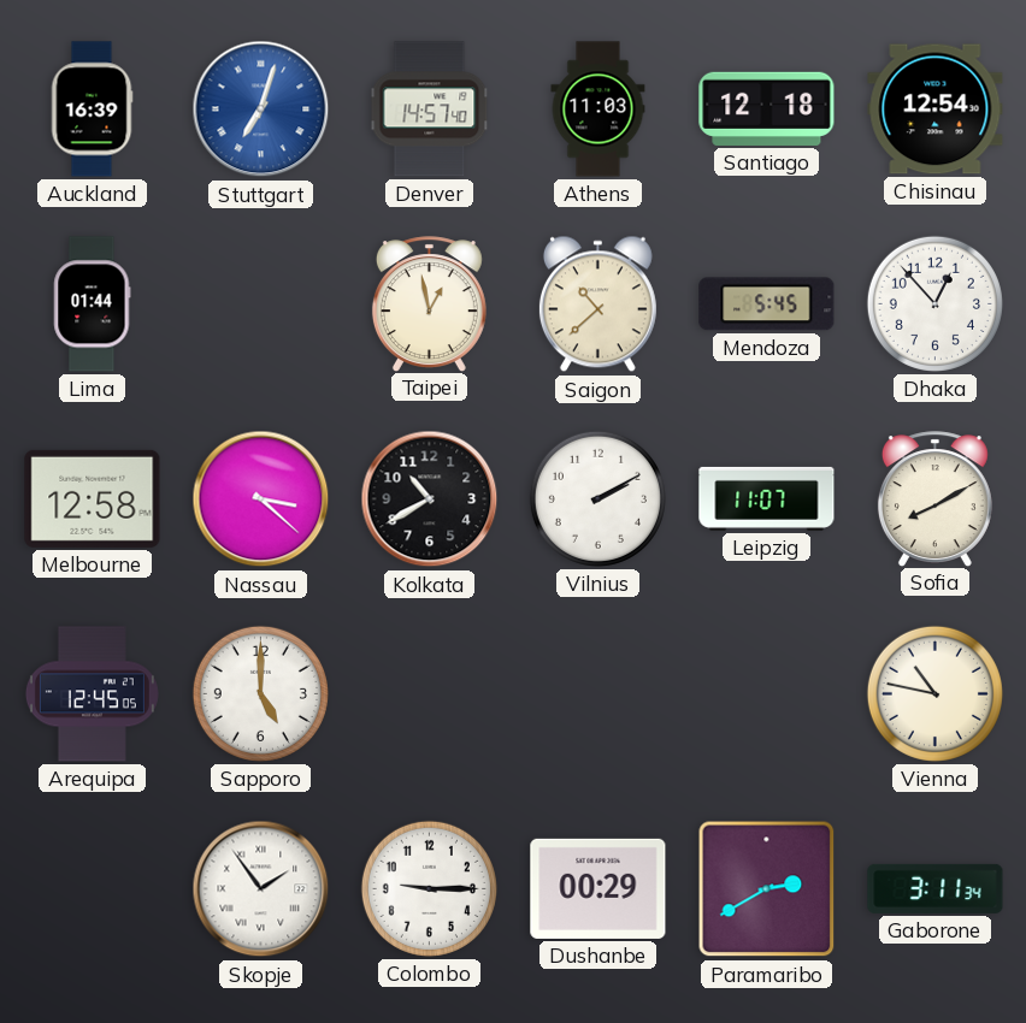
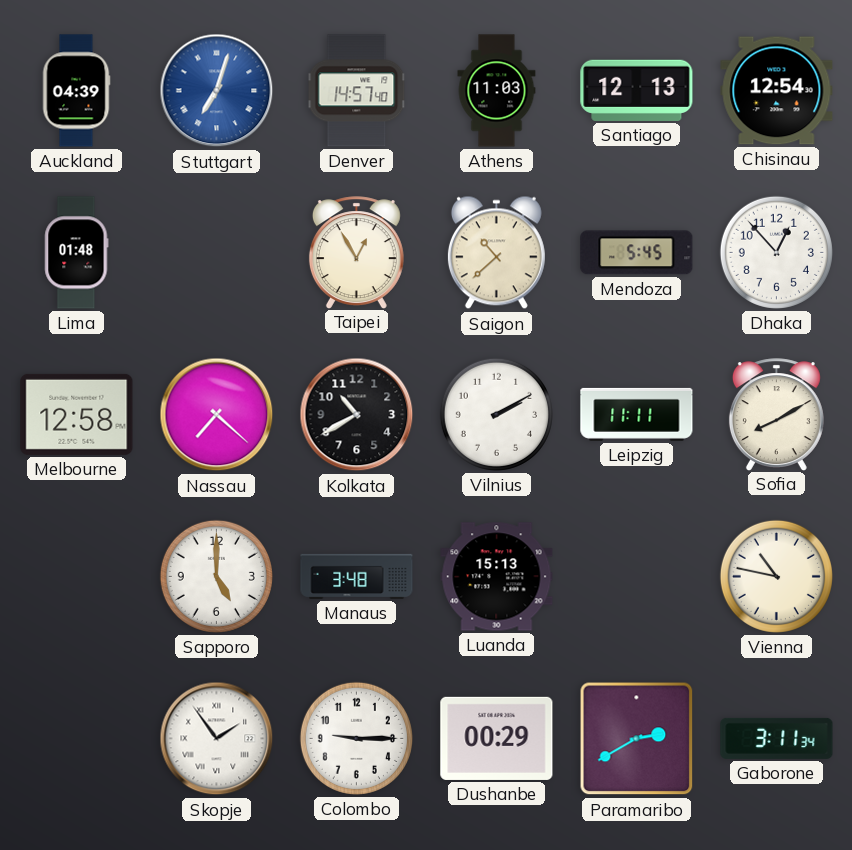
Auckland: 16:39 -> 04:39 (76, 91)
Santiago: 12:18 -> 12:13 (637, 90)
Lima: 01:44 -> 01:48 (77, 253)
Taipei: 12:58 -> 12:55 (356, 252)
Nassau: 3:22 -> 7:22 (217, 415)
Leipzig: 11:07 -> 11:11 (637, 414)
Arequipa: 12:45 -> none (92, 694)
Manaus: none -> 3:48 (357, 576)
Luanda: none -> 15:13 (497, 577)
